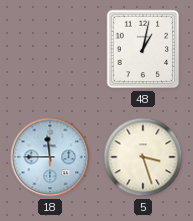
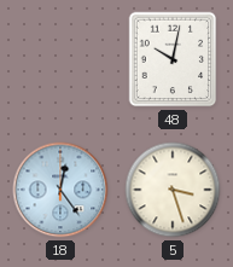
48: 1:02 -> 10:02 (173, 59)
18: 11:45 -> 12:24 (60, 190)
